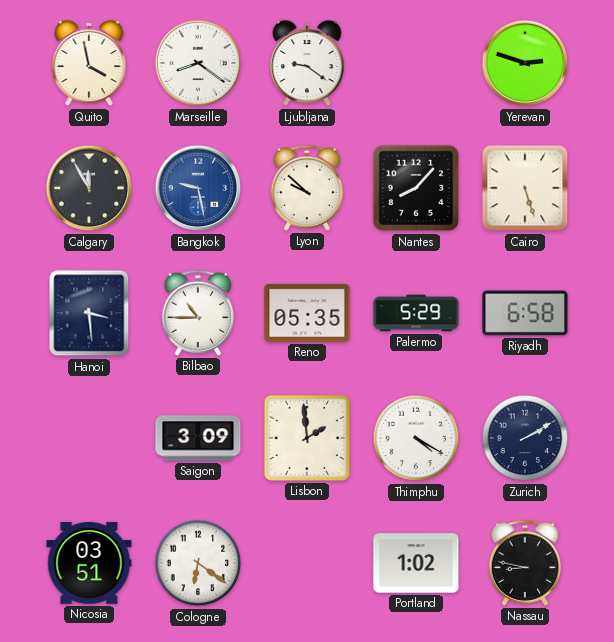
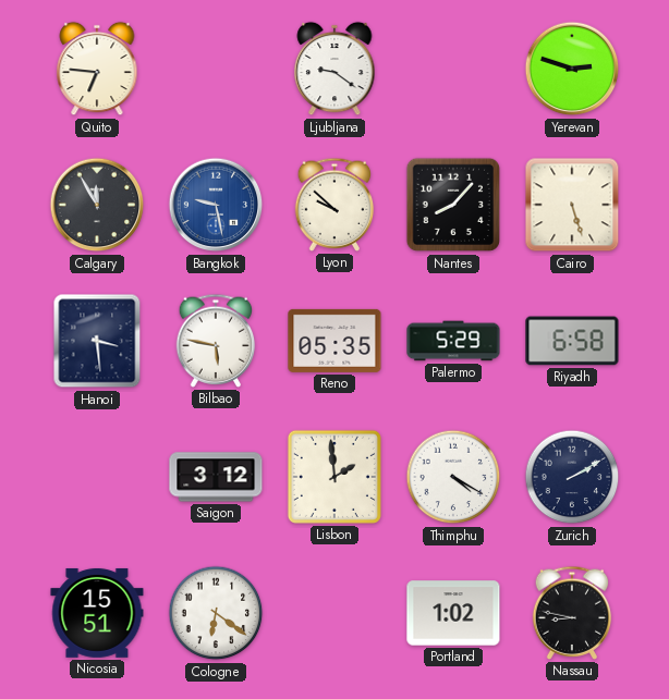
Quito: 3:58 -> 6:46 (97, 69)
Marseille: 8:21 -> none (198, 63)
Bilbao: 10:45 -> 5:47 (216, 341)
Saigon: 3:09 -> 3:12 (216, 477)
Nicosia: 03:51 -> 15:51 (97, 613)
